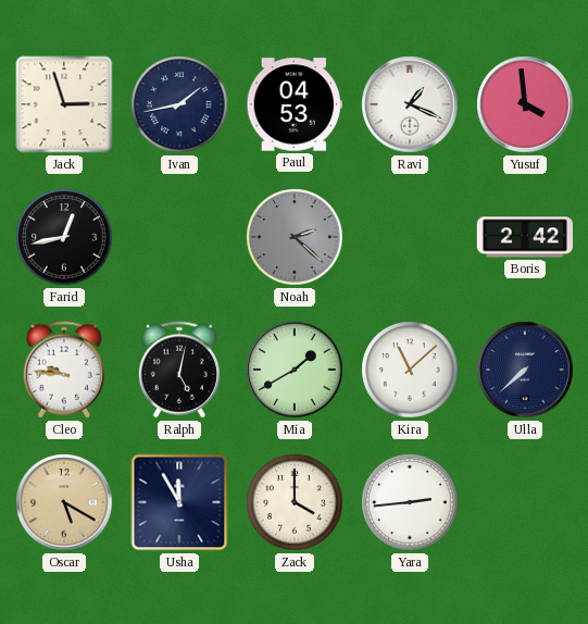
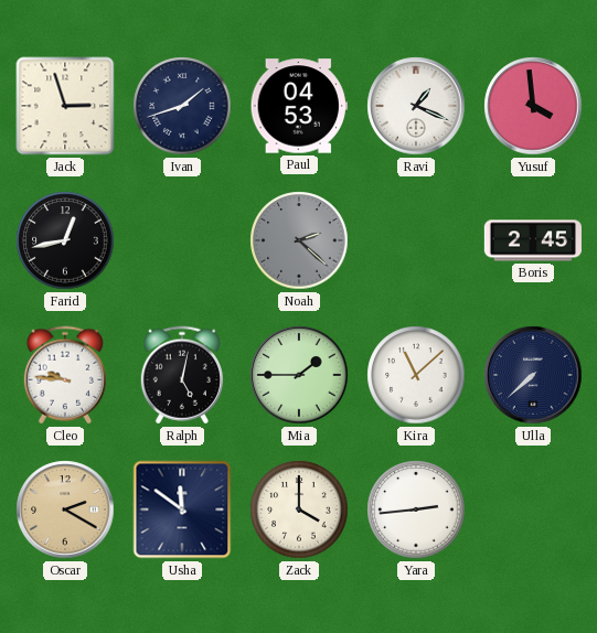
Ivan: 1:43 -> 1:42 (182, 106)
Boris: 2:42 -> 2:45 (533, 240)
Mia: 1:40 -> 1:45 (299, 375)
Oscar: 5:20 -> 2:20 (65, 509)
Usha: 11:55 -> 11:51 (182, 509)
